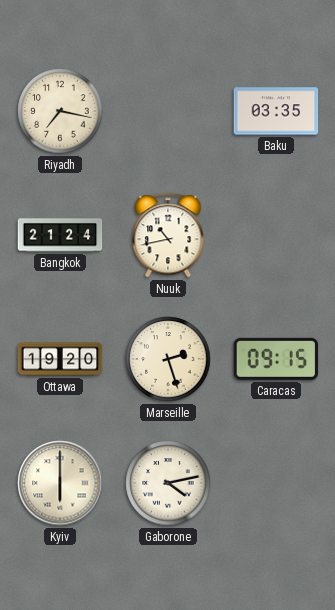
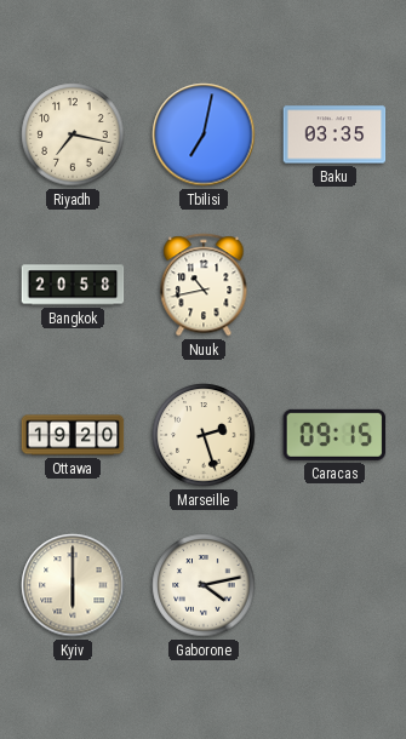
Tbilisi: none -> 7:02 (204, 134)
Bangkok: 21:24 -> 20:58 (73, 285)
